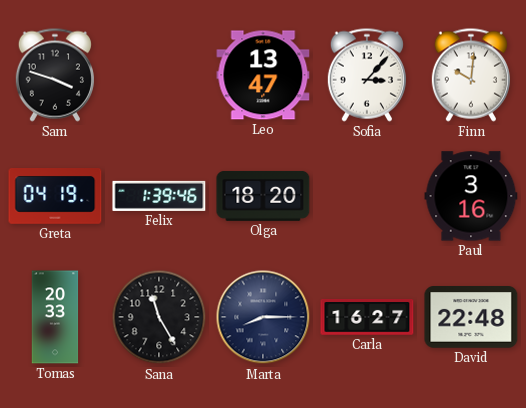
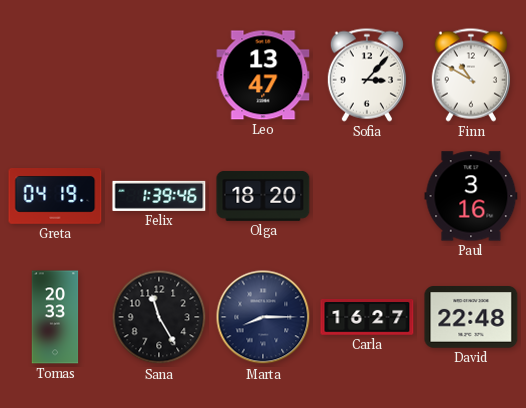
Sam: 3:48 -> none (55, 75)
Finn: 10:01 -> 10:50 (471, 75)
